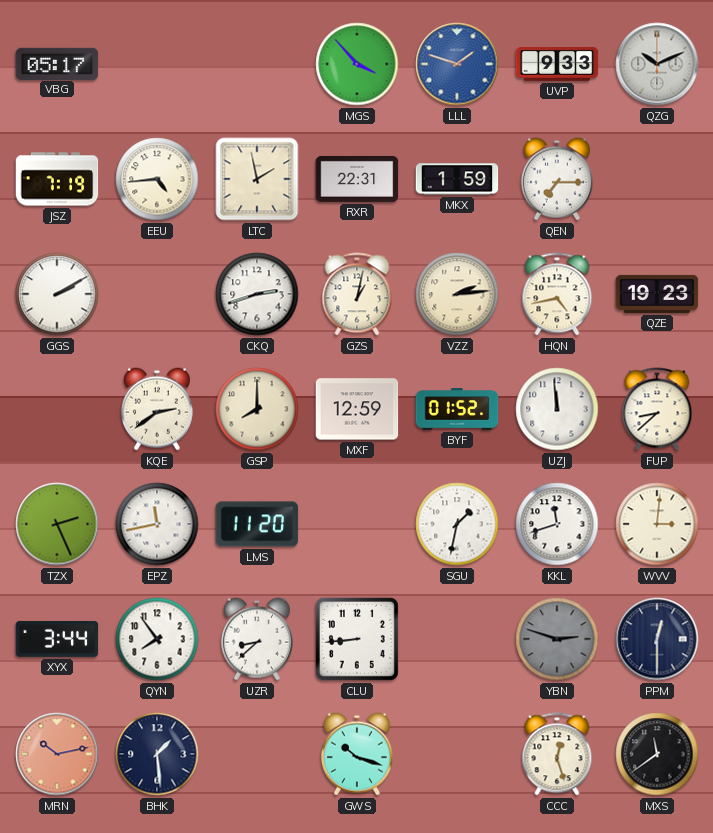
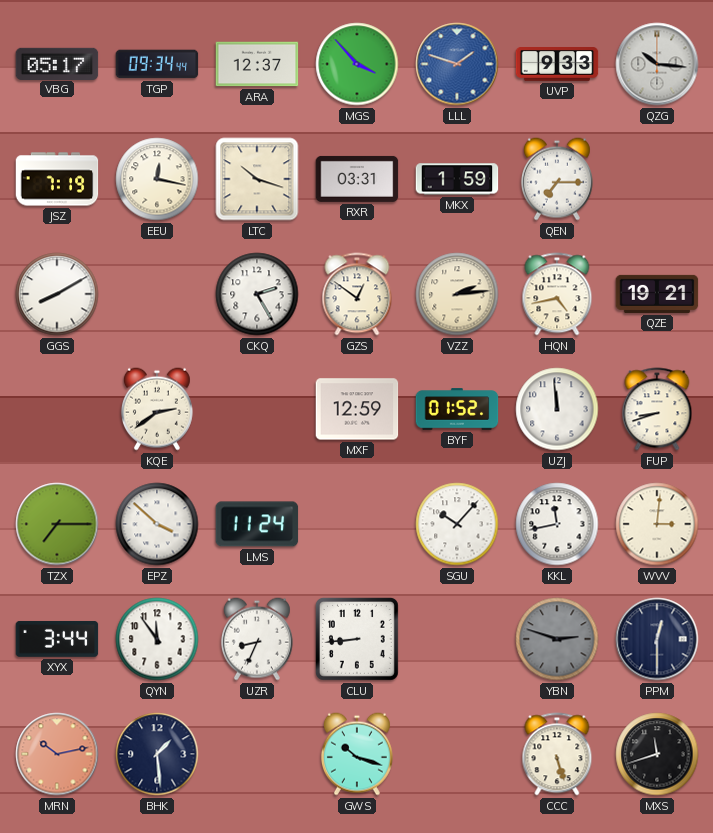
TGP: none -> 09:34 (157, 64)
ARA: none -> 12:37 (257, 64)
QZG: 10:11 -> 10:16 (657, 64)
EEU: 4:44 -> 12:17 (157, 179)
LTC: 1:58 -> 10:18 (257, 179)
RXR: 22:31 -> 03:31 (357, 179)
GGS: 2:10 -> 8:10 (57, 294)
CKQ: 2:42 -> 2:25 (257, 294)
GZS: 1:02 -> 12:51 (357, 294)
QZE: 19:23 -> 19:21 (657, 294)
GSP: 8:00 -> none (257, 409)
FUP: 8:38 -> 8:42 (657, 409)
TZX: 2:26 -> 7:15 (57, 524)
EPZ: 11:43 -> 3:52 (157, 524)
LMS: 11:20 -> 11:24 (257, 524)
SGU: 1:32 -> 10:07 (457, 524)
KKL: 11:42 -> 11:43 (557, 524)
QYN: 7:54 -> 11:54 (157, 639)
UZR: 8:38 -> 8:34 (257, 639)
CCC: 12:27 -> 5:27 (557, 754)
MXS: 11:39 -> 11:42 (657, 754)
